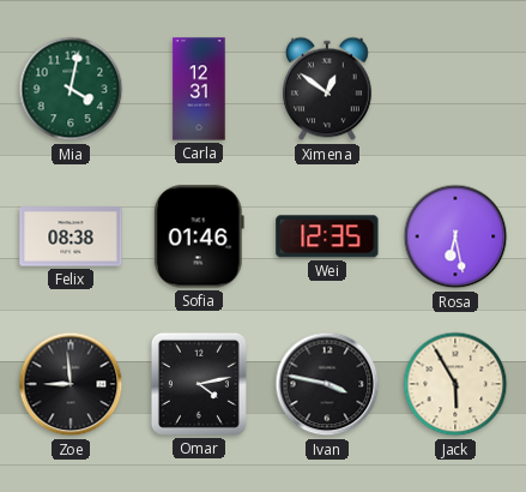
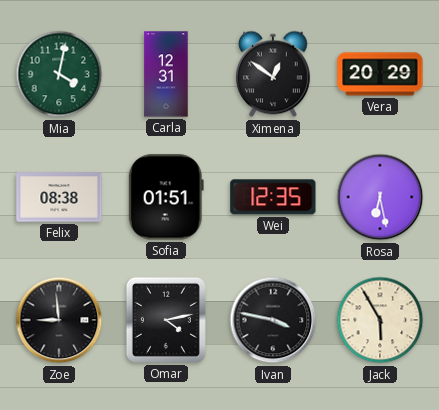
Vera: none -> 20:29 (380, 74)
Sofia: 01:46 -> 01:51 (166, 197)
